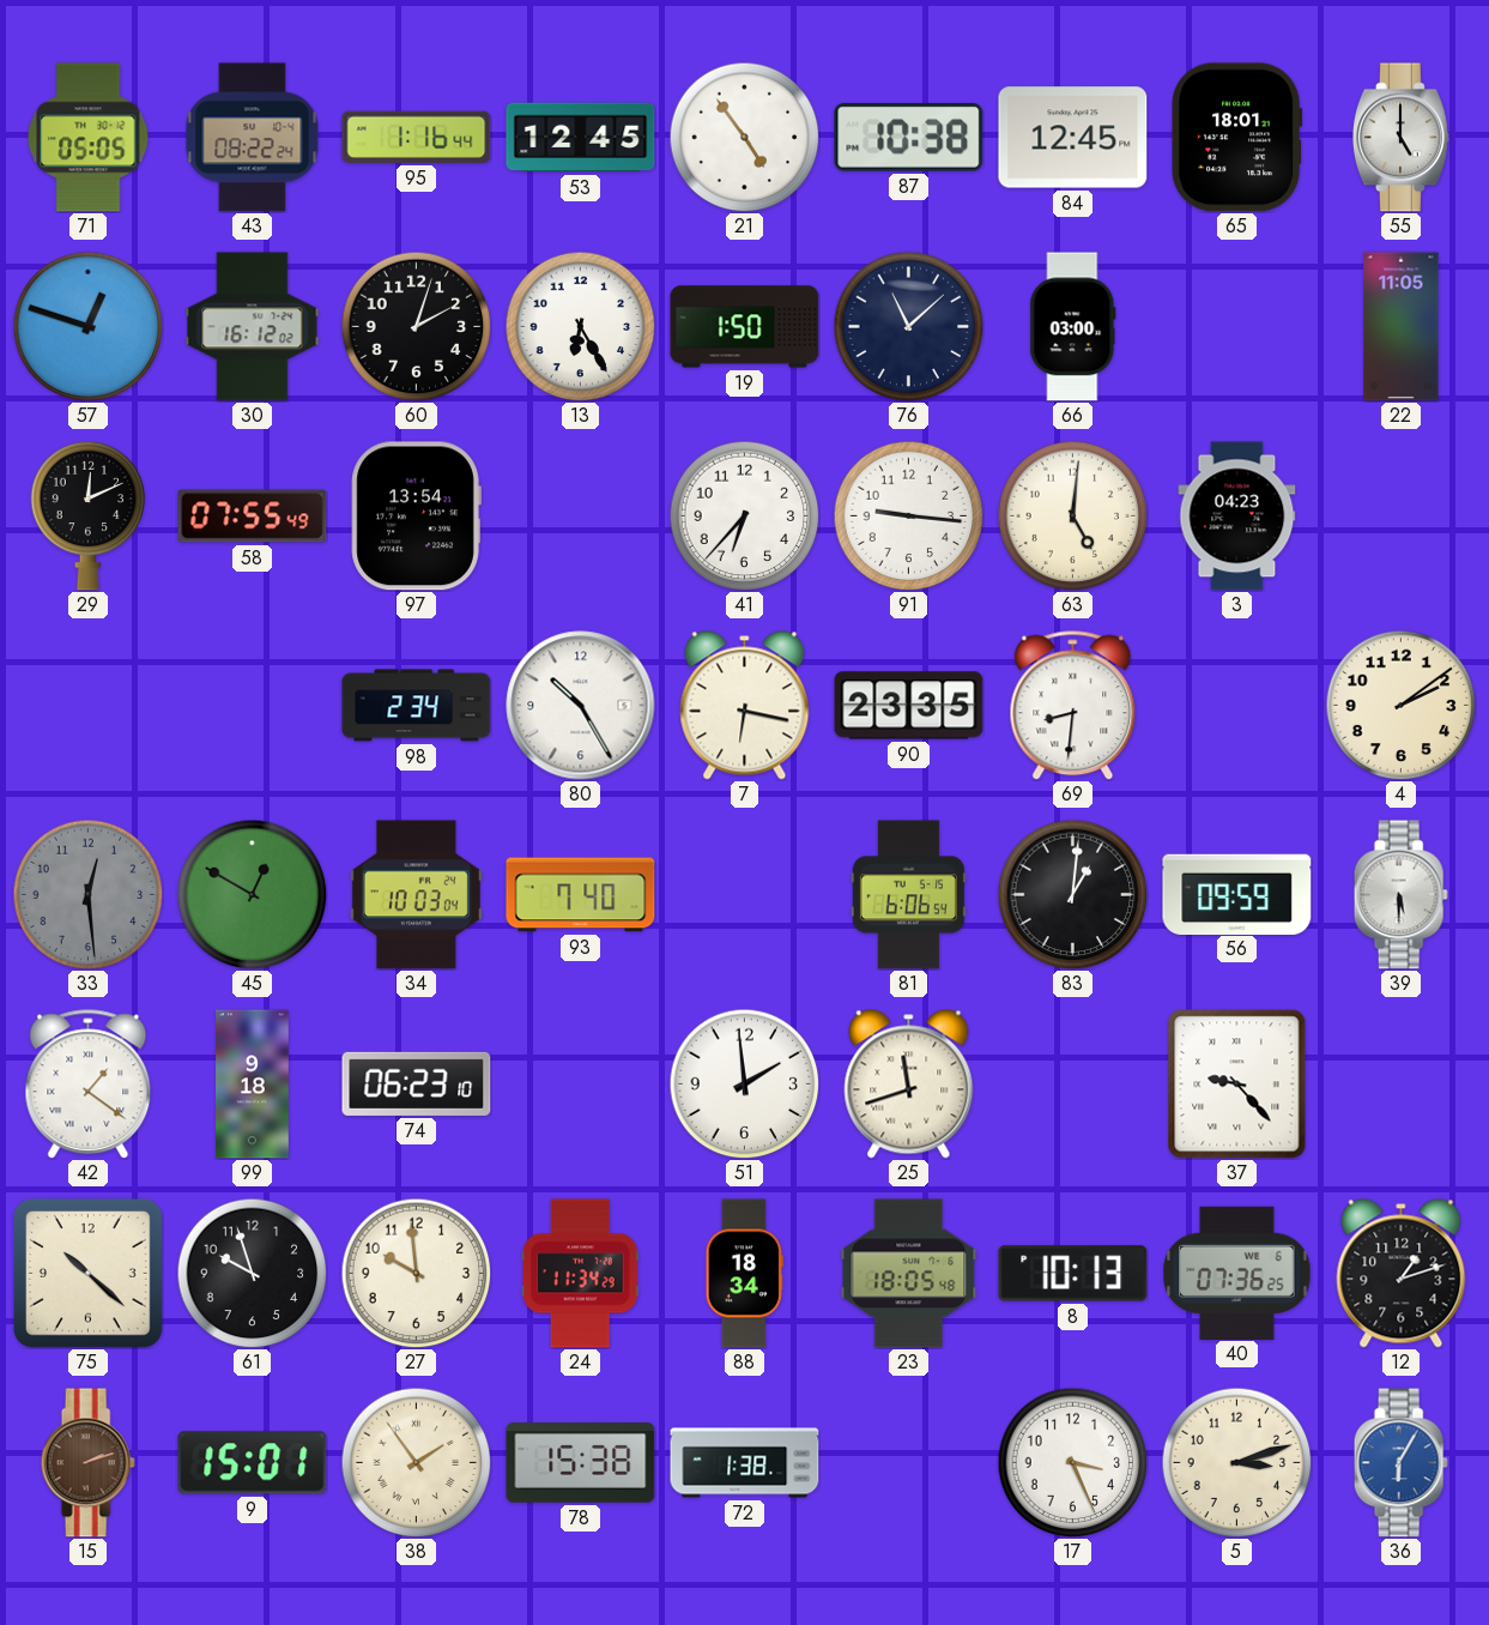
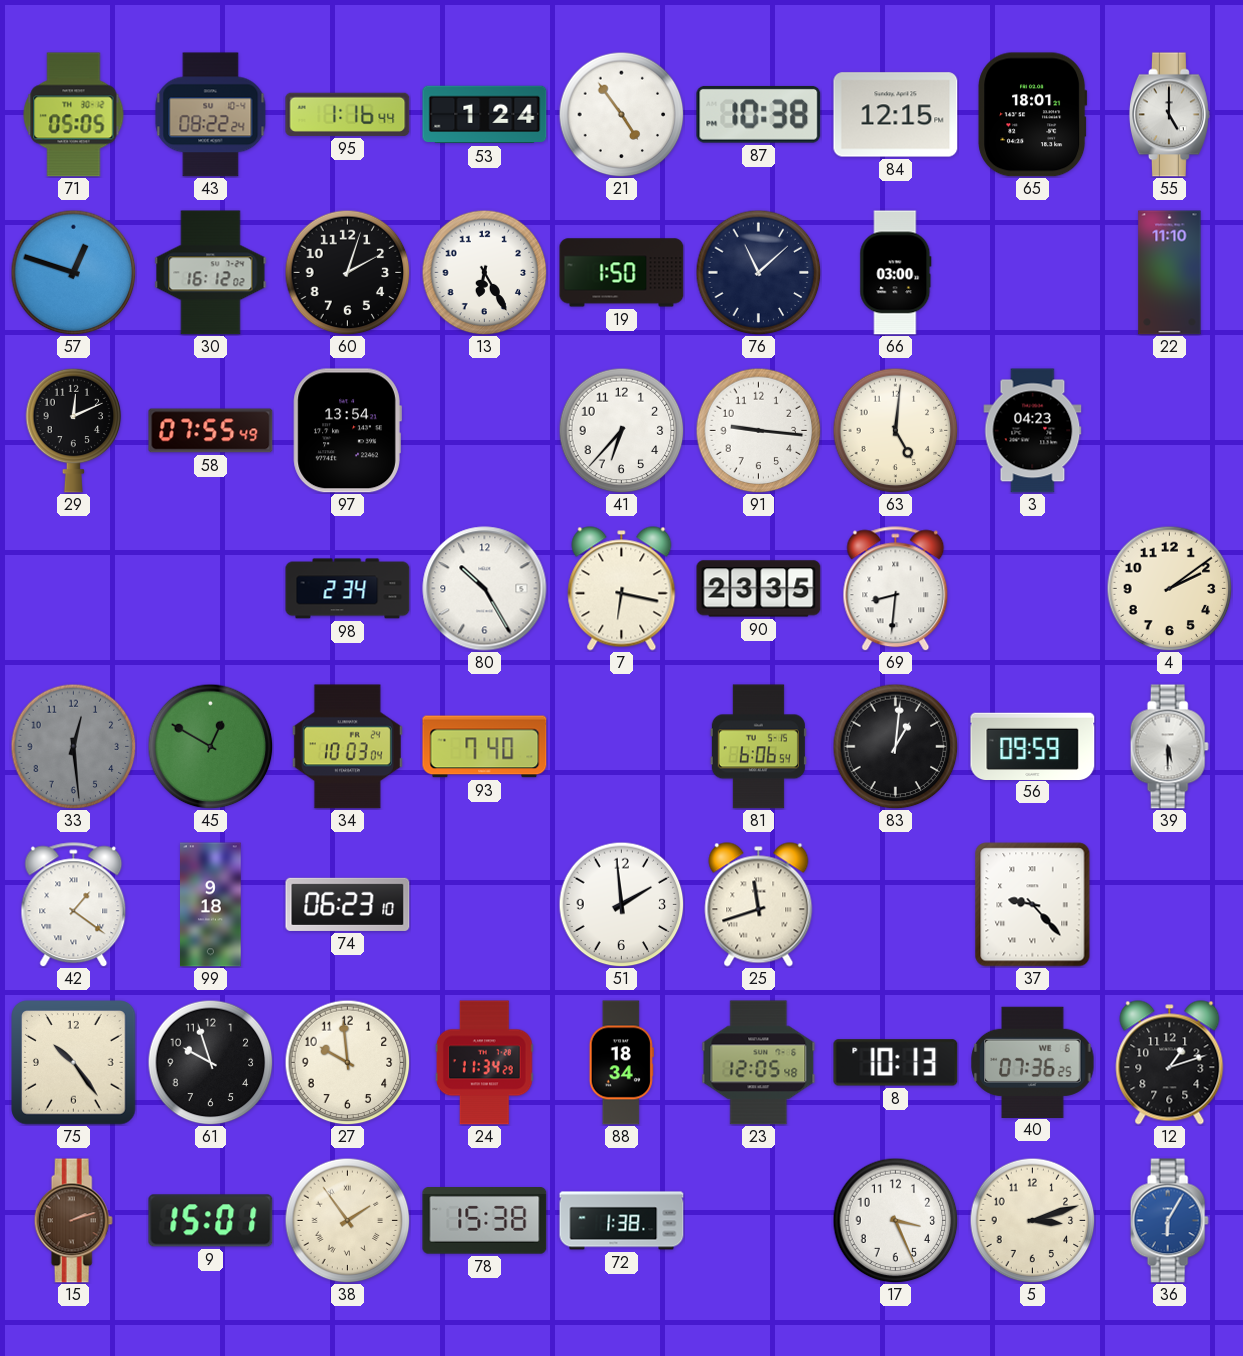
53: 12:45 -> 1:24 (485, 115)
84: 12:45 -> 12:15 (896, 115)
22: 11:05 -> 11:10 (1170, 273)
75: 10:22 -> 10:24 (74, 1063)
23: 18:05 -> 12:05 (759, 1063)
